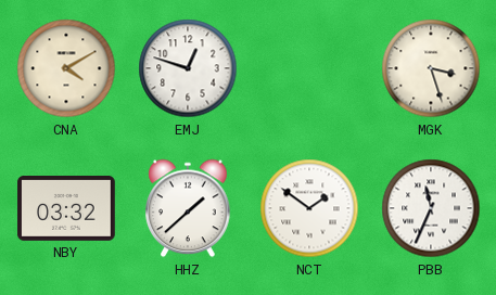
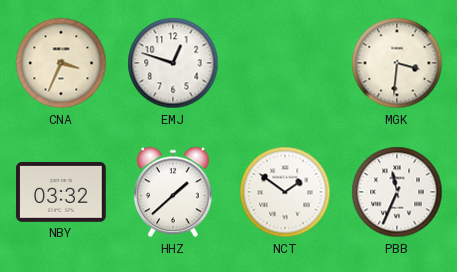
CNA: 4:10 -> 3:34 (61, 63)
MGK: 3:27 -> 3:31 (397, 63)
